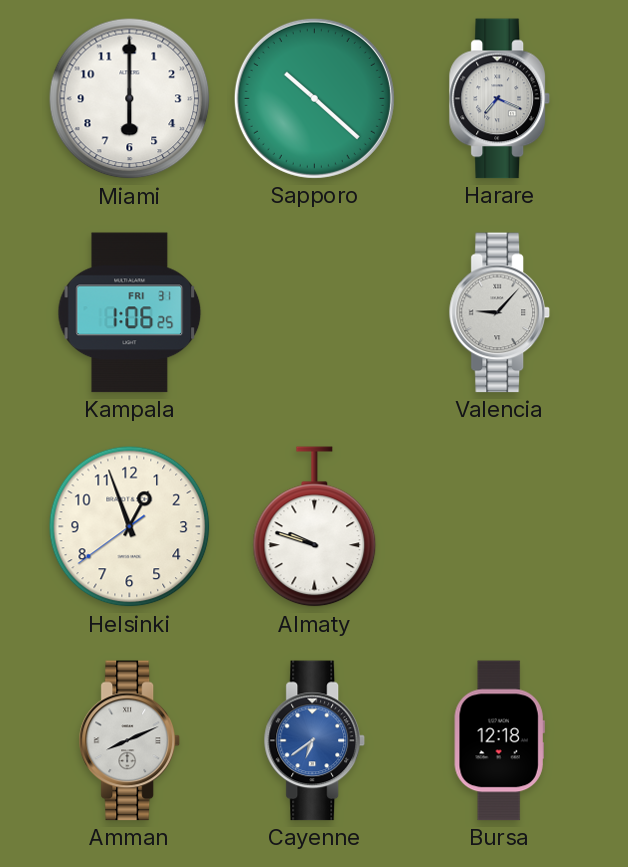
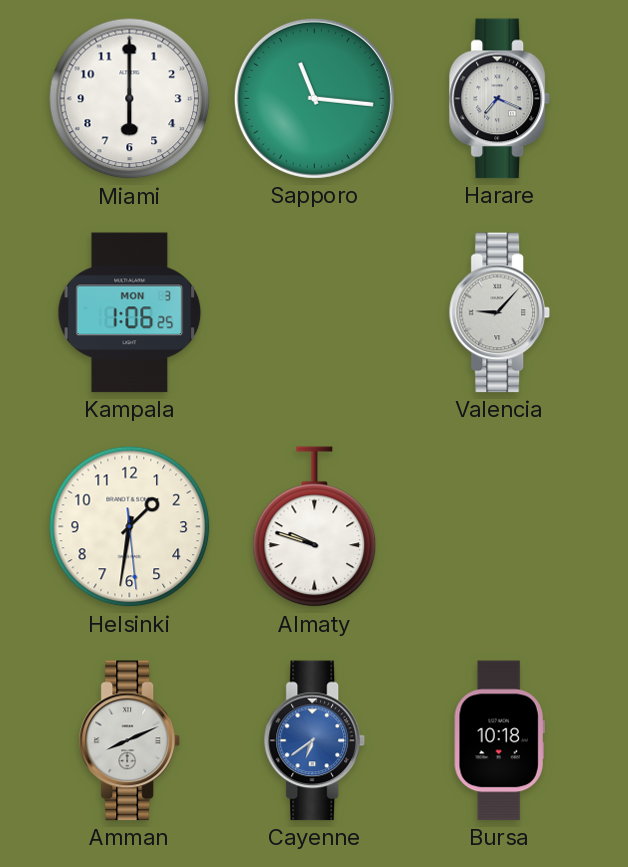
Sapporo: 10:22 -> 11:16 (314, 98)
Kampala date: FRI 31 -> MON 3 (130, 313)
Helsinki: 12:56 -> 1:31 (130, 527)
Bursa: 12:18 -> 10:18 (499, 741)
